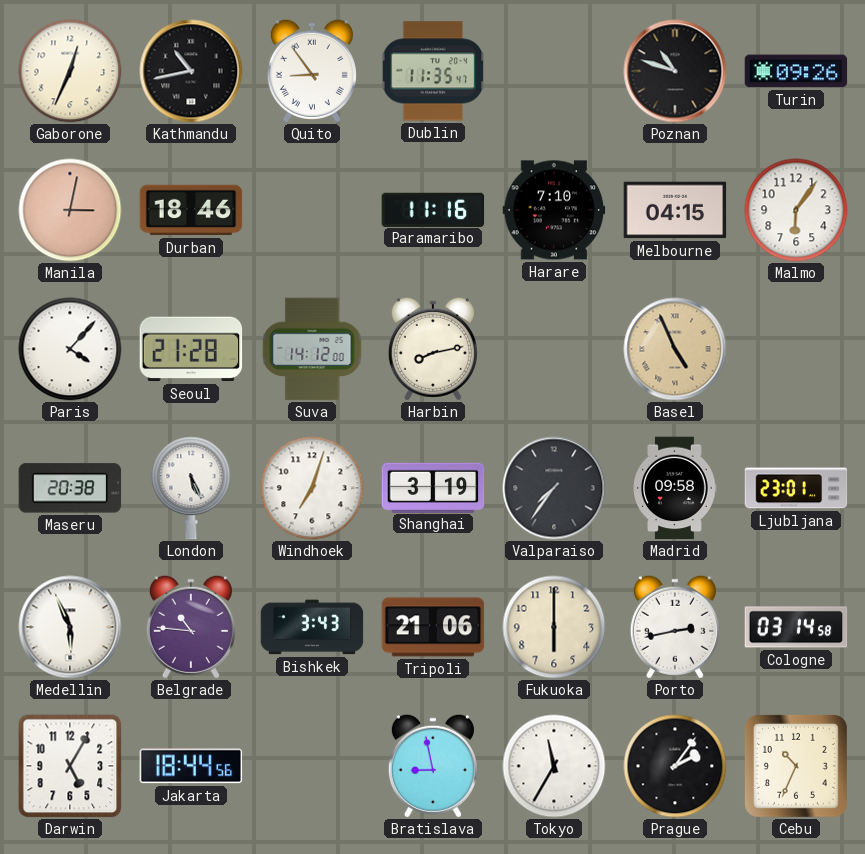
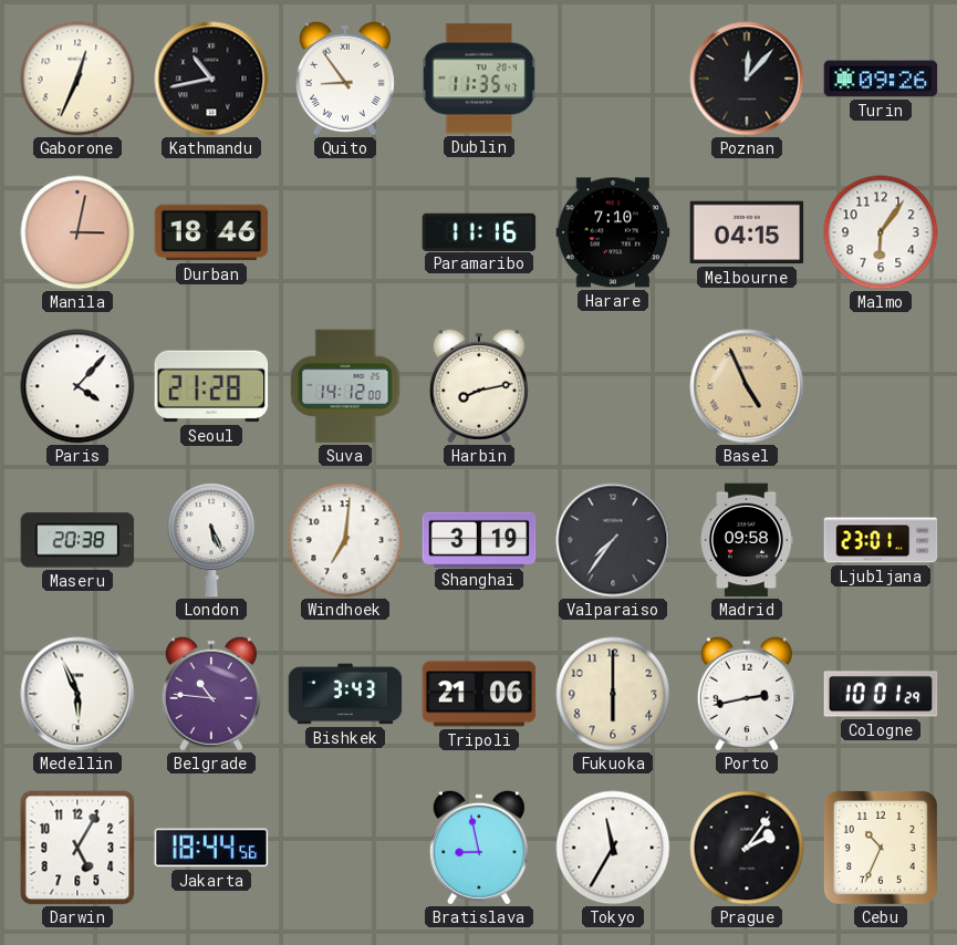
Poznan: 10:48 -> 12:07 (747, 79)
Windhoek: 7:03 -> 7:01 (345, 540)
Cologne: 03:14 -> 10:01 (881, 694)
